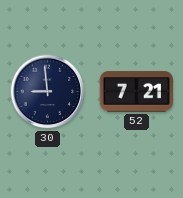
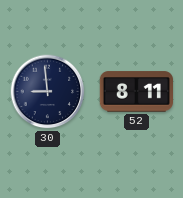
52: 7:21 -> 8:11 (136, 92)
